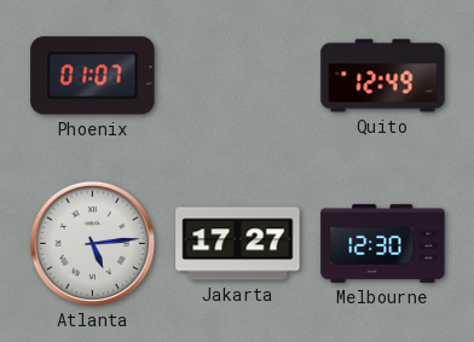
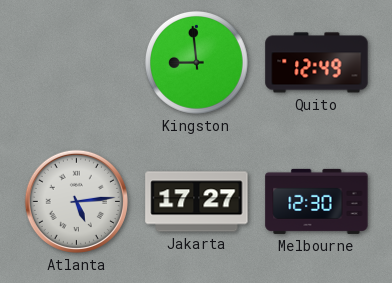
Phoenix: 01:07 -> none (93, 76)
Kingston: none -> 8:59 (196, 62)
